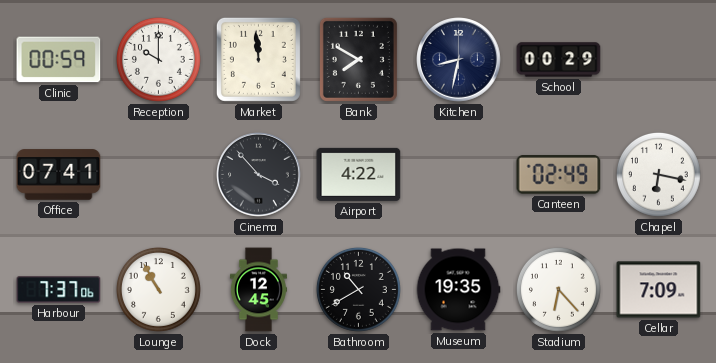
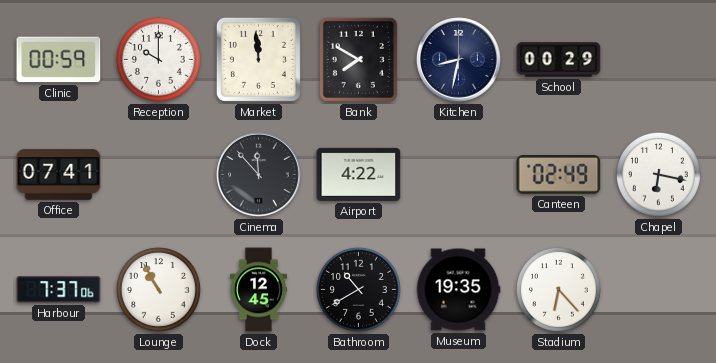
Cinema: 3:53 -> 11:53 (259, 175)
Cellar: 7:09 -> none (659, 290)
